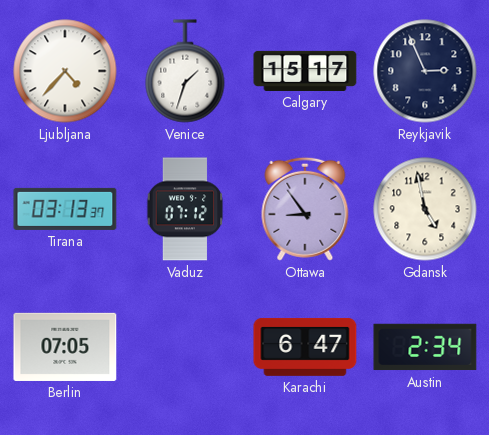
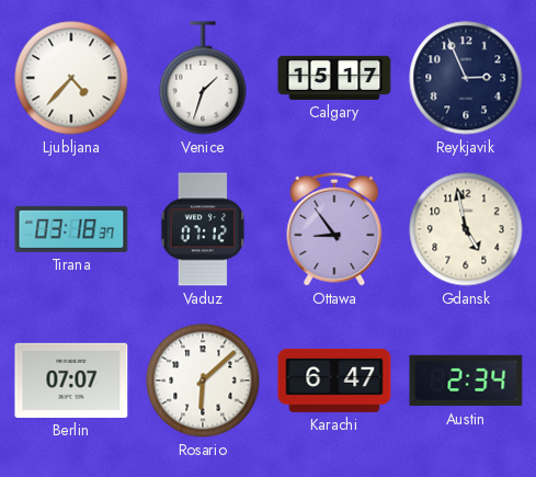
Tirana: 03:13 -> 03:18 (71, 229)
Berlin: 07:05 -> 07:07 (71, 381)
Rosario: none -> 6:08 (203, 381)
